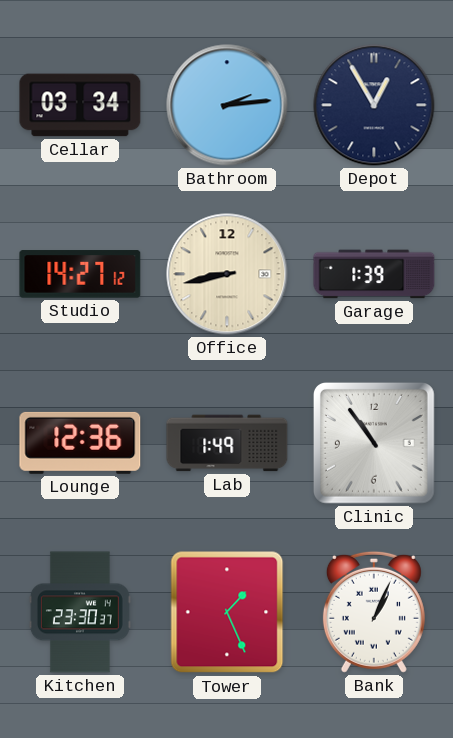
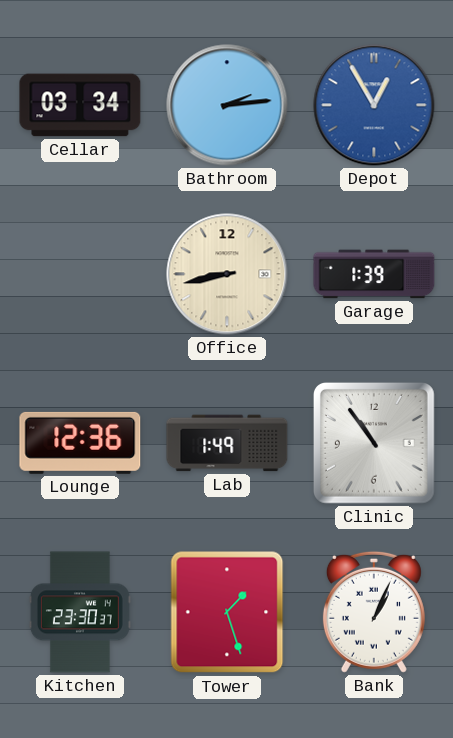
Depot dial: navy -> blue (374, 105)
Studio: 14:27 -> none (80, 274)
Tower: 1:26 -> 1:27 (227, 612)
